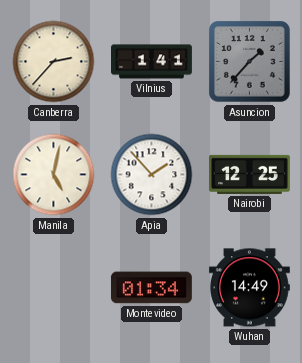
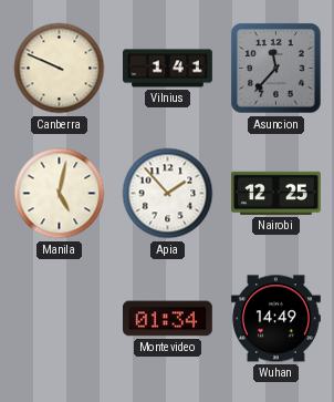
Canberra: 2:37 -> 9:49 (60, 69)
Asuncion: 1:37 -> 11:37 (276, 69)
